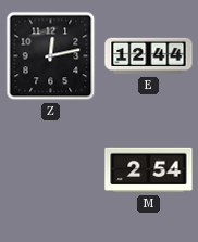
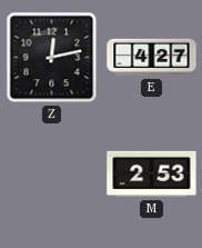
E: 12:44 -> 4:27 (152, 58)
M: 2:54 -> 2:53 (152, 175)
